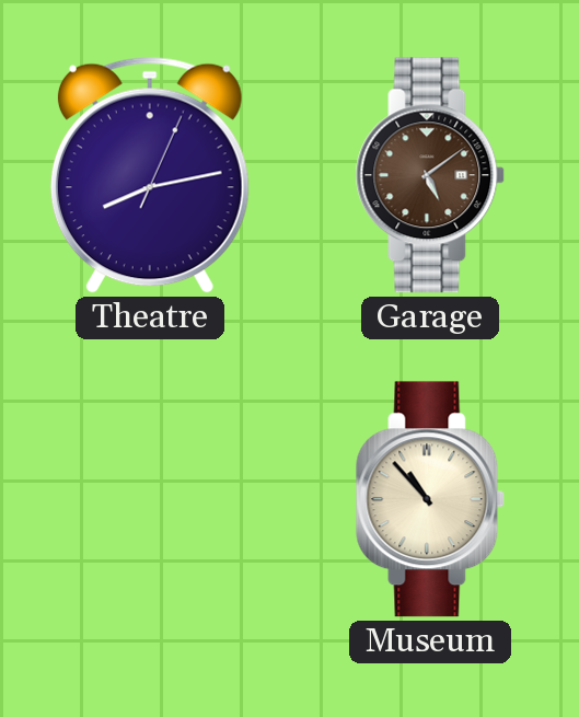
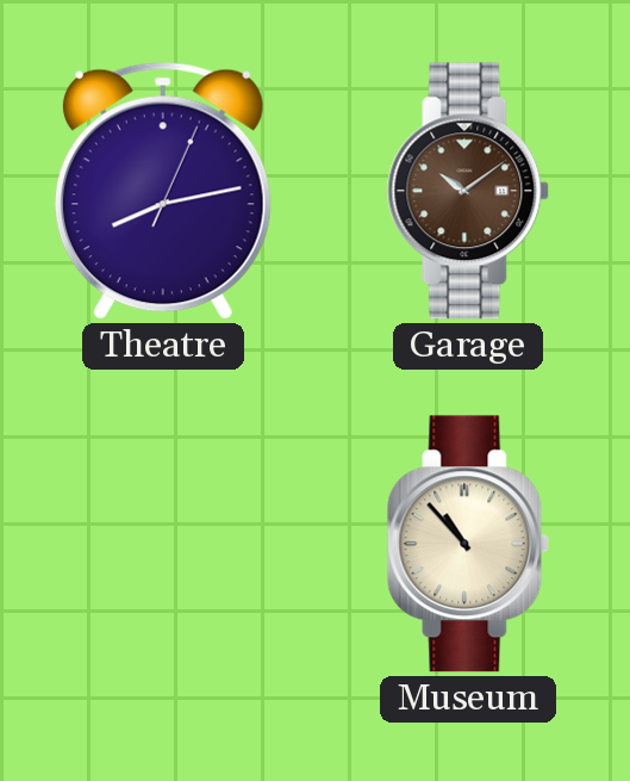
Garage: 5:09 -> 10:09 (468, 191)
